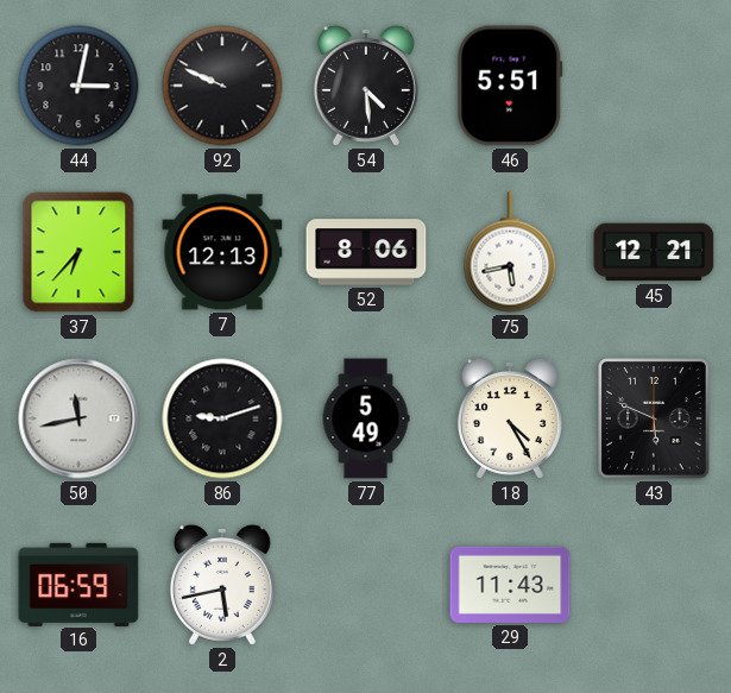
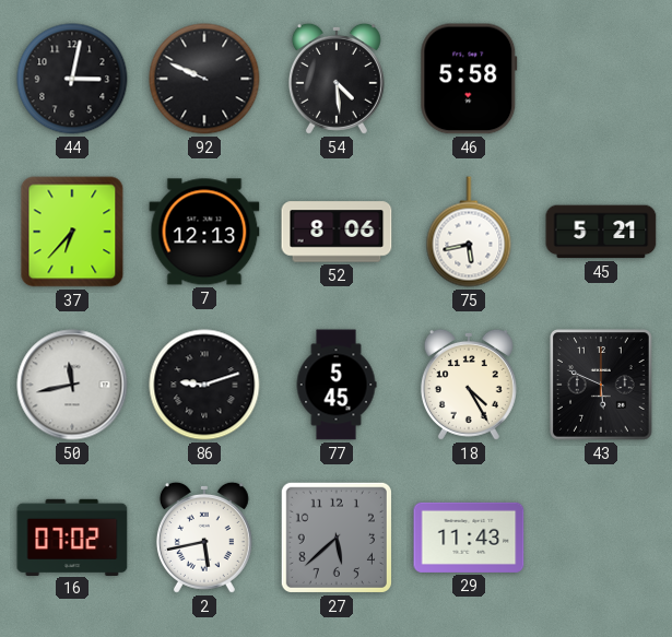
46: 5:51 -> 5:58 (469, 79)
45: 12:21 -> 5:21 (601, 232)
77: 5:49 -> 5:45 (337, 385)
16: 06:59 -> 07:02 (72, 536)
27: none -> 5:38 (337, 538)
